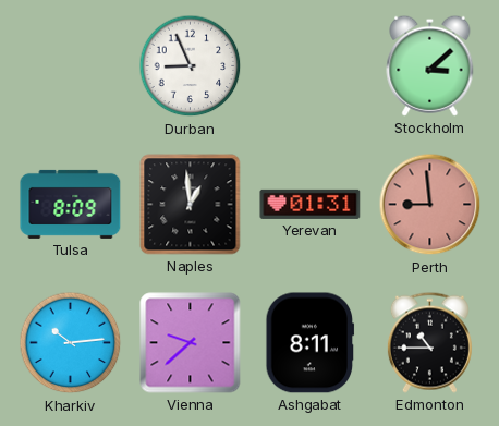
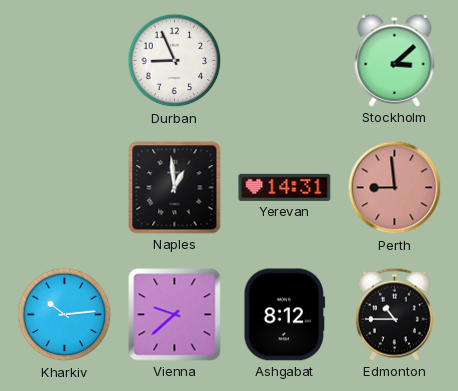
Tulsa: 8:09 -> none (71, 204)
Yerevan: 01:31 -> 14:31 (285, 187)
Ashgabat: 8:11 -> 8:12 (285, 315)
